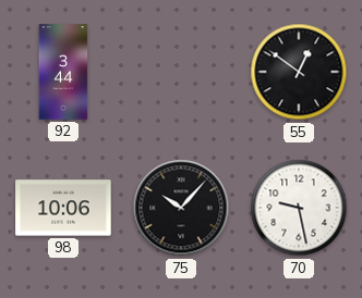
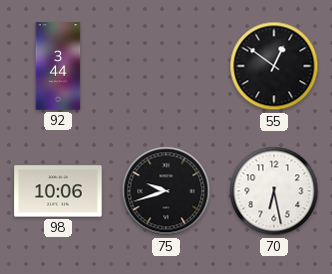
75: 10:07 -> 9:42 (166, 191)
70: 9:28 -> 6:28 (274, 191)
